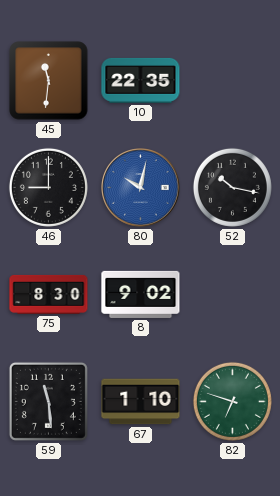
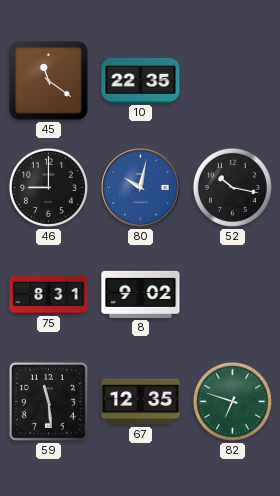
45: 11:31 -> 11:21 (49, 81)
75: 8:30 -> 8:31 (49, 294)
67: 1:10 -> 12:35 (141, 402)
